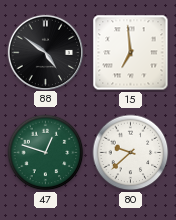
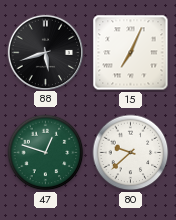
88: 4:51 -> 5:42 (45, 52)
15: 6:59 -> 7:04 (131, 53)
